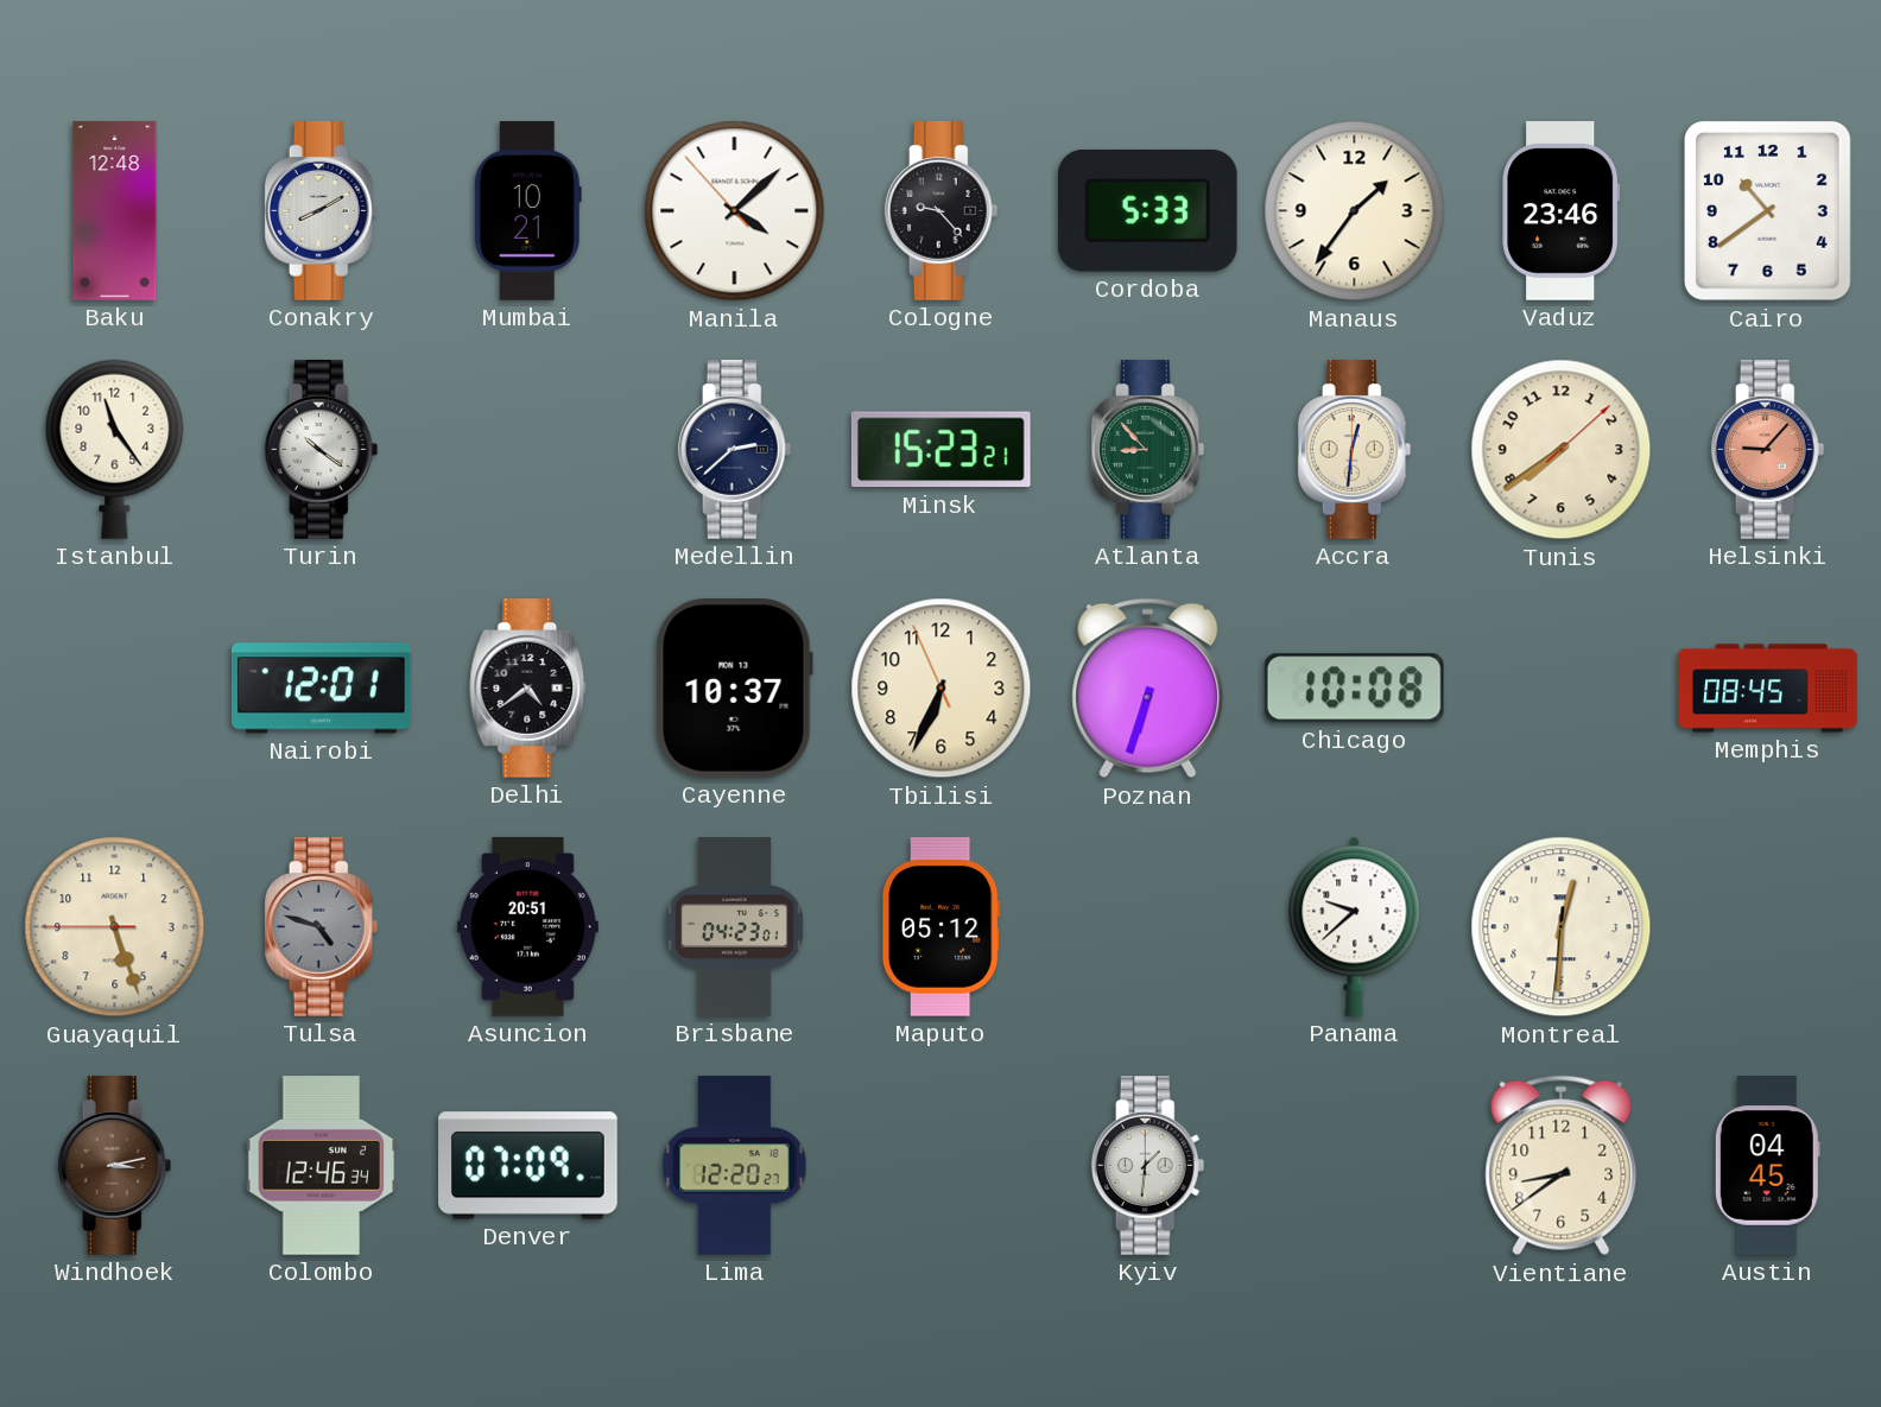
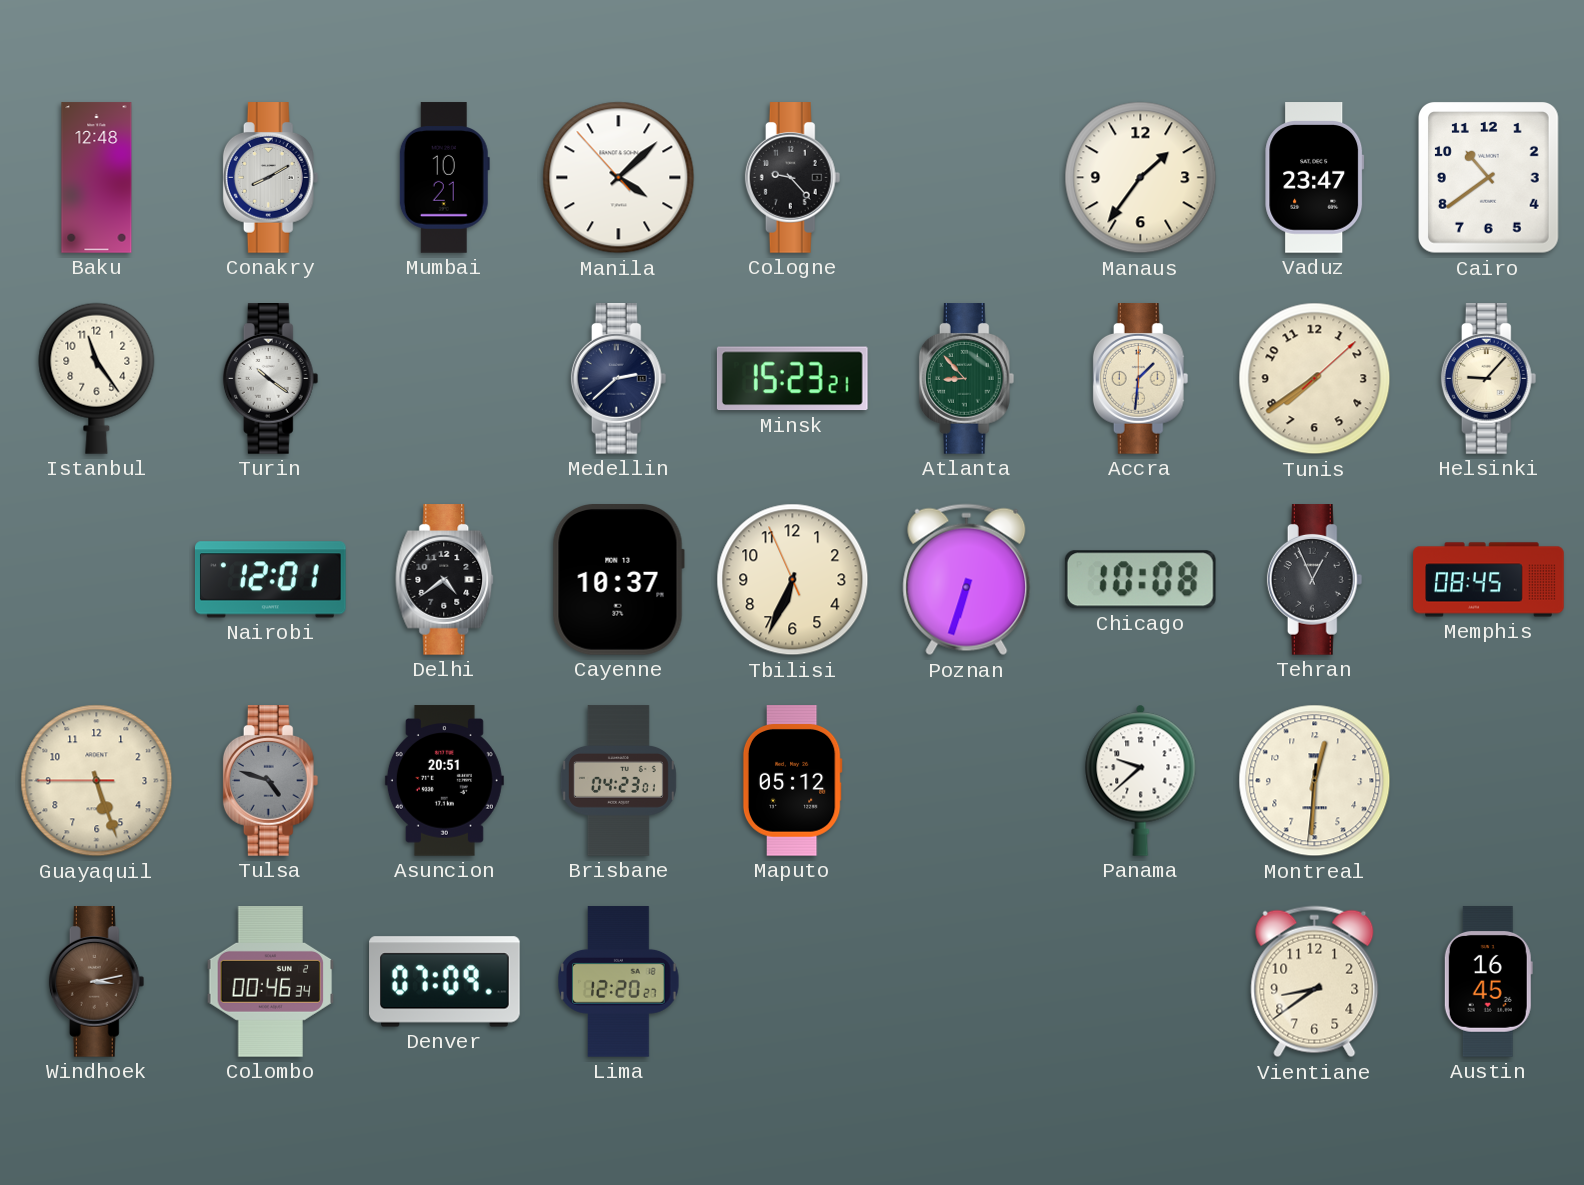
Cordoba: 5:33 -> none (1147, 210)
Vaduz: 23:46 -> 23:47 (1315, 178)
Accra: 12:31 -> 1:31 (1141, 379)
Helsinki dial: salmon -> cream (1489, 379)
Tehran: none -> 12:56 (1315, 580)
Colombo: 12:46 -> 00:46 (271, 982)
Kyiv: 1:31 -> none (1148, 1166)
Austin: 04:45 -> 16:45 (1488, 982)
